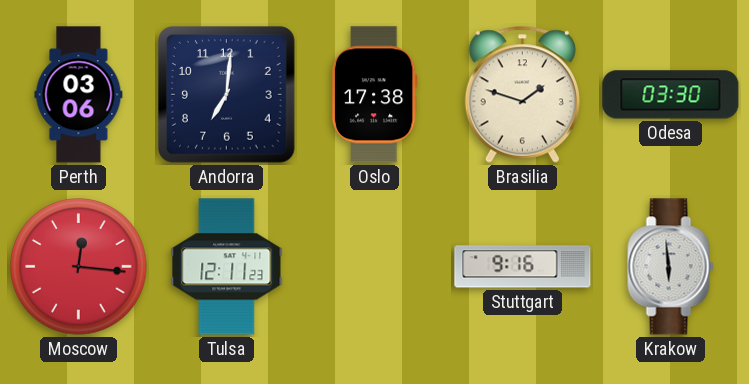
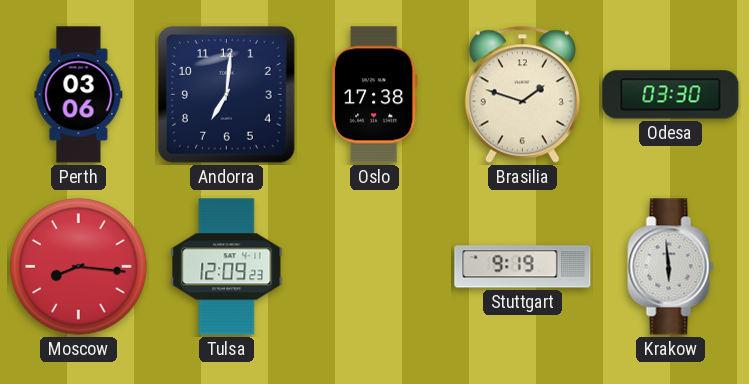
Moscow: 12:16 -> 8:16 (79, 267)
Tulsa: 12:11 -> 12:09 (227, 267)
Stuttgart: 9:16 -> 9:19 (523, 267)
